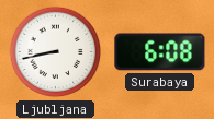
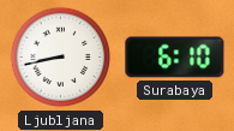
Surabaya: 6:08 -> 6:10 (175, 58)
